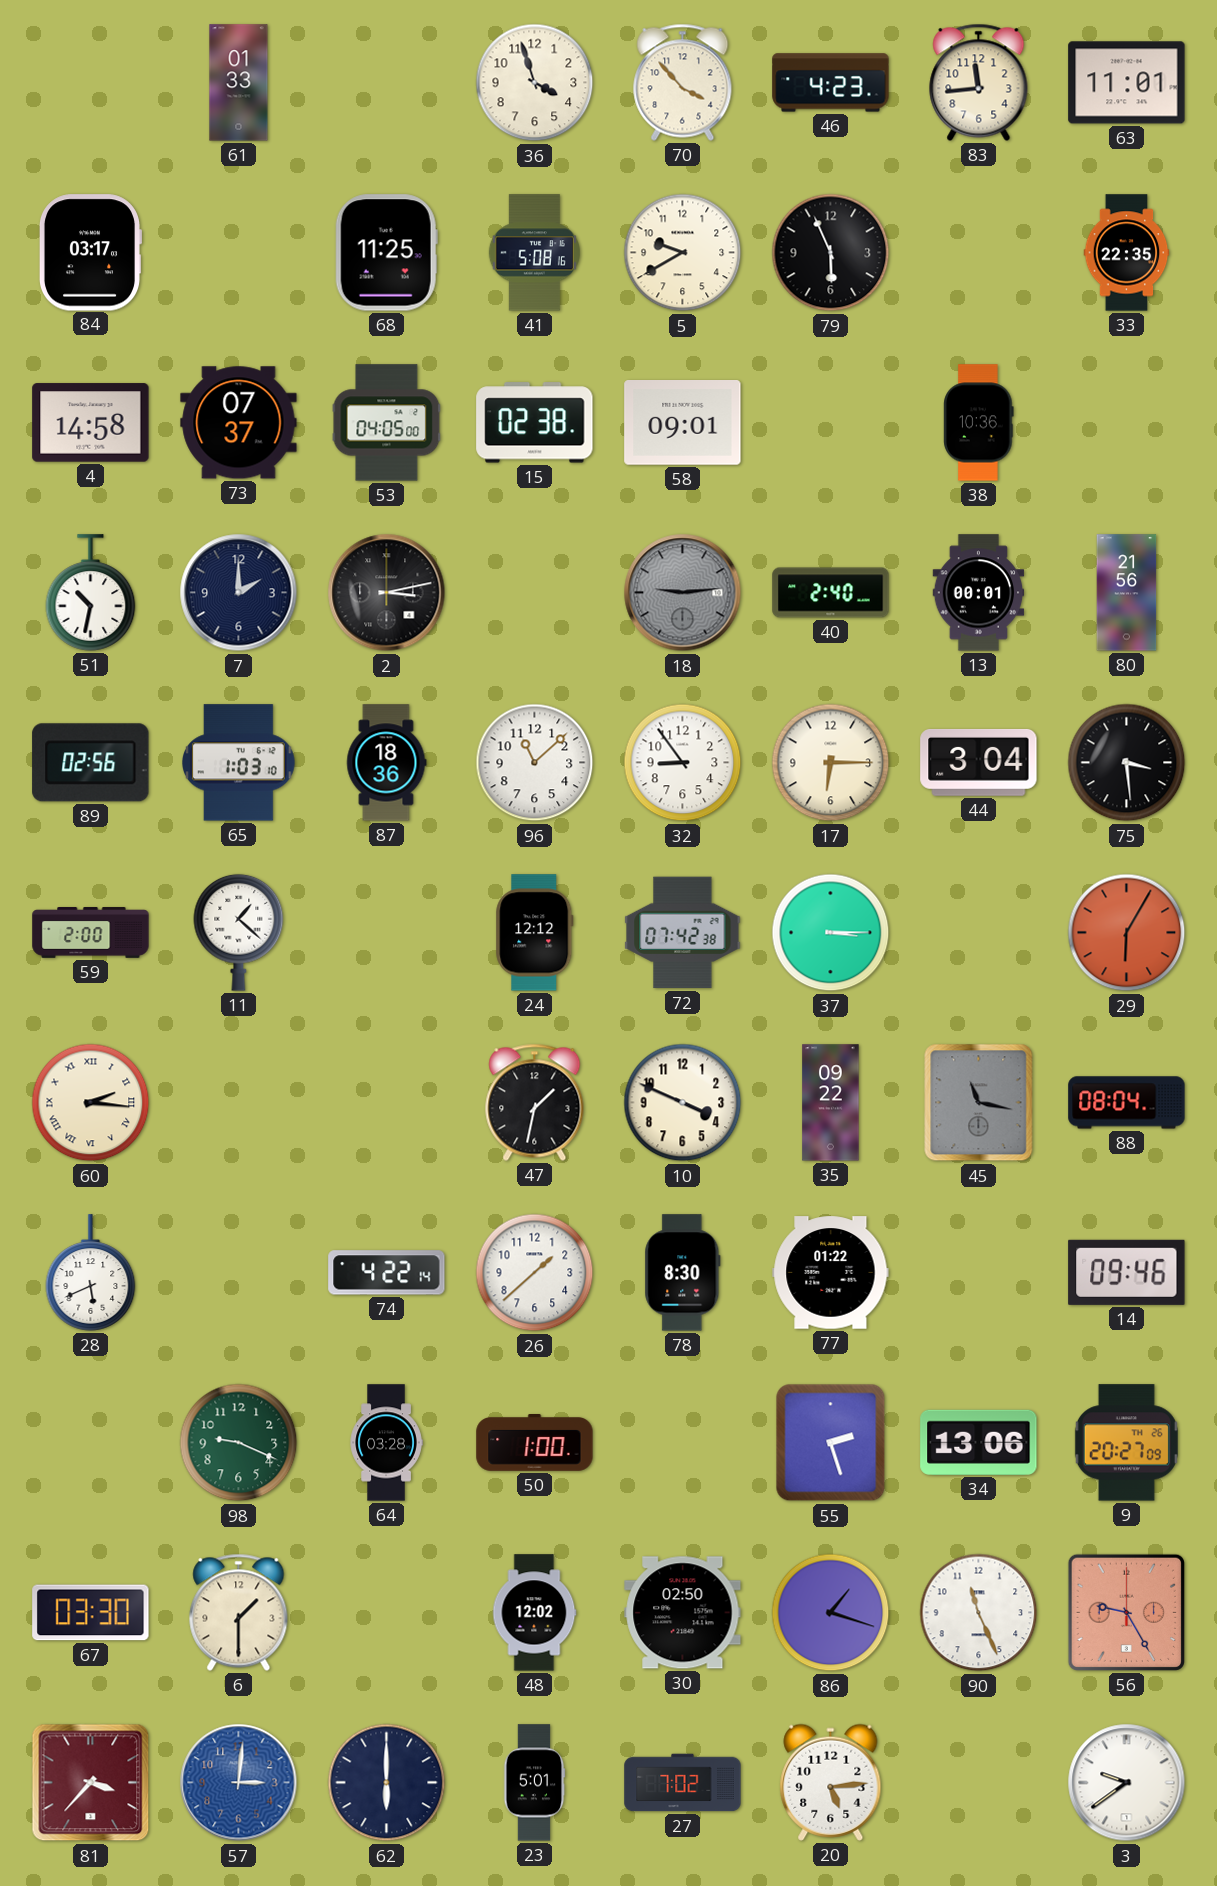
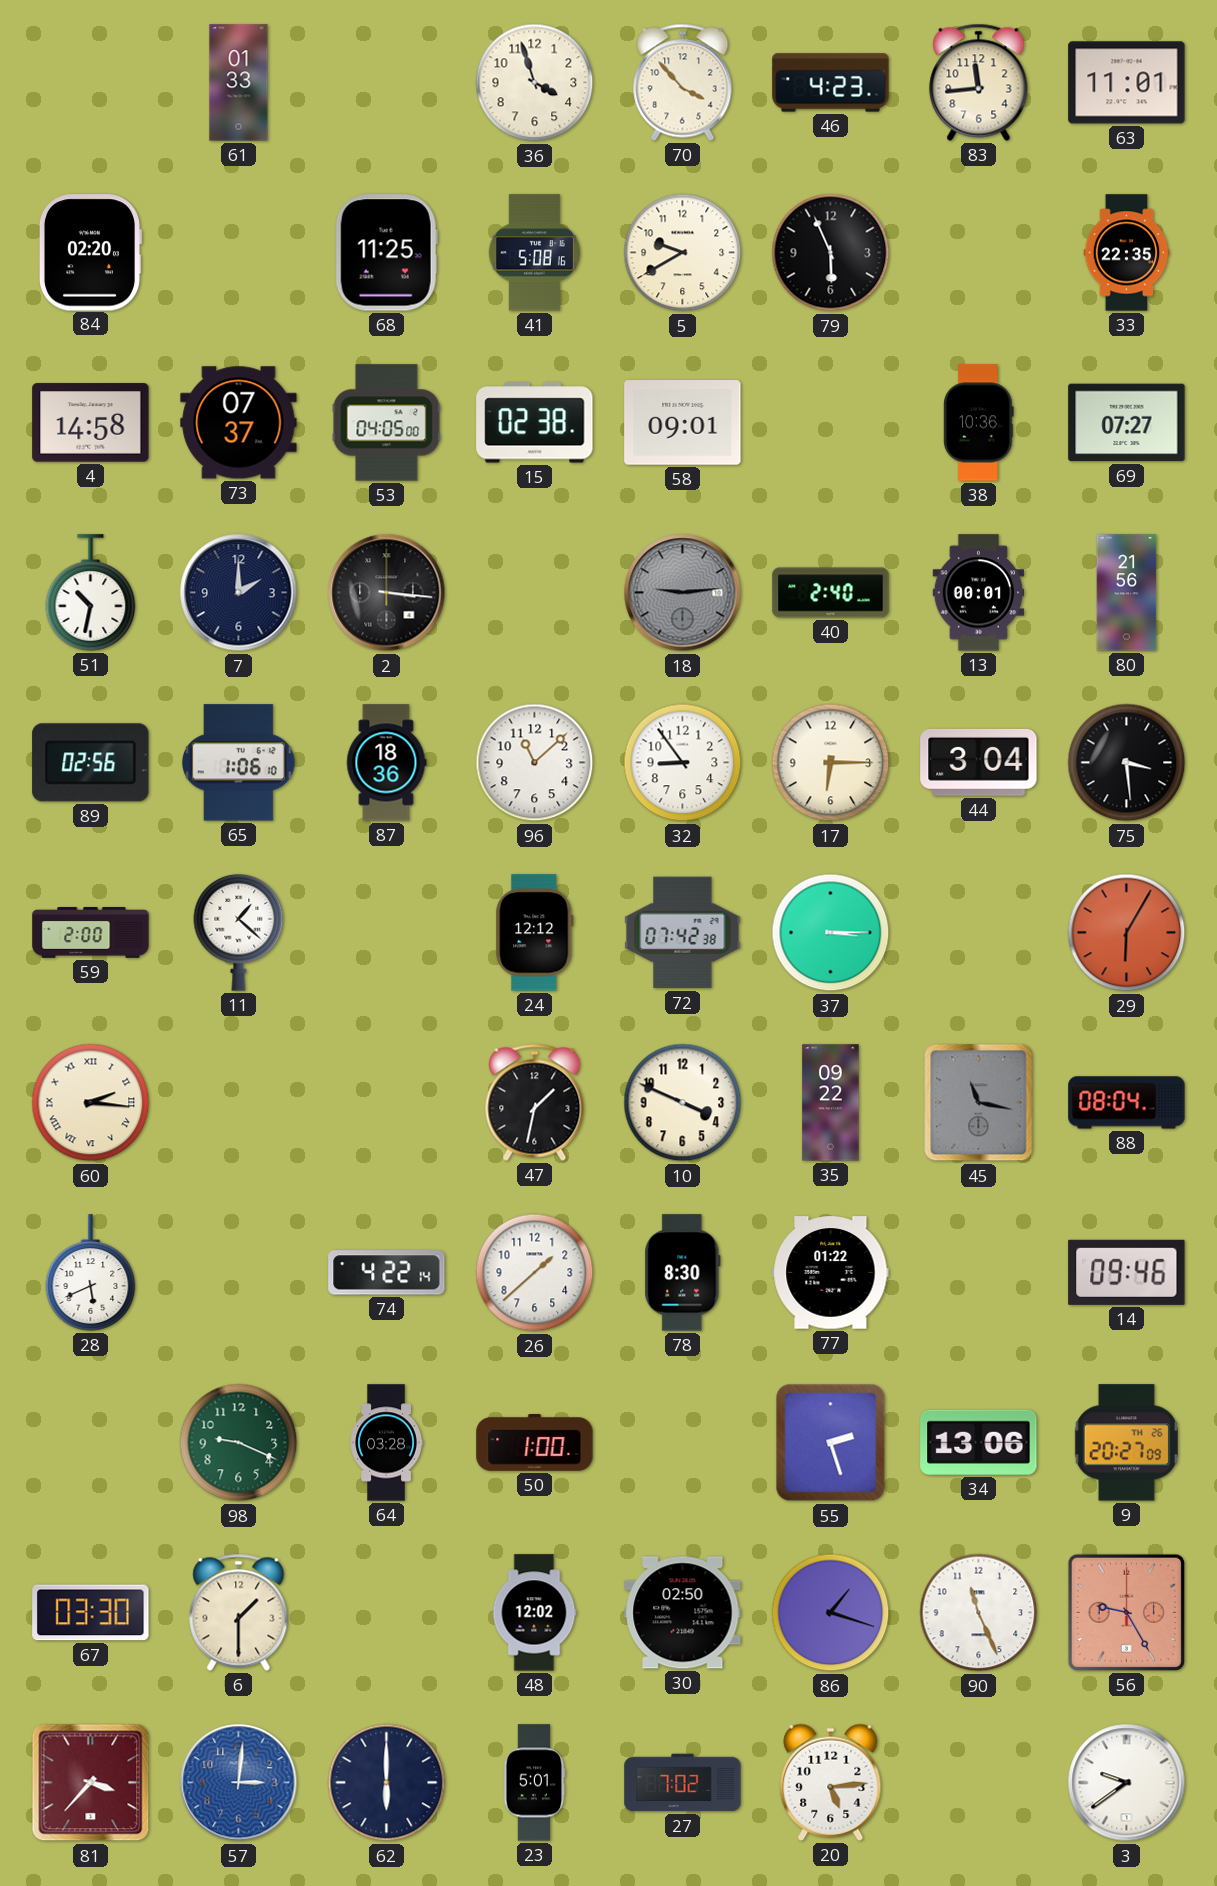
84: 03:17 -> 02:20 (89, 253)
69: none -> 07:27 (1127, 423)
2: 3:13 -> 3:16 (387, 593)
65: 1:03 -> 1:06 (239, 763)
